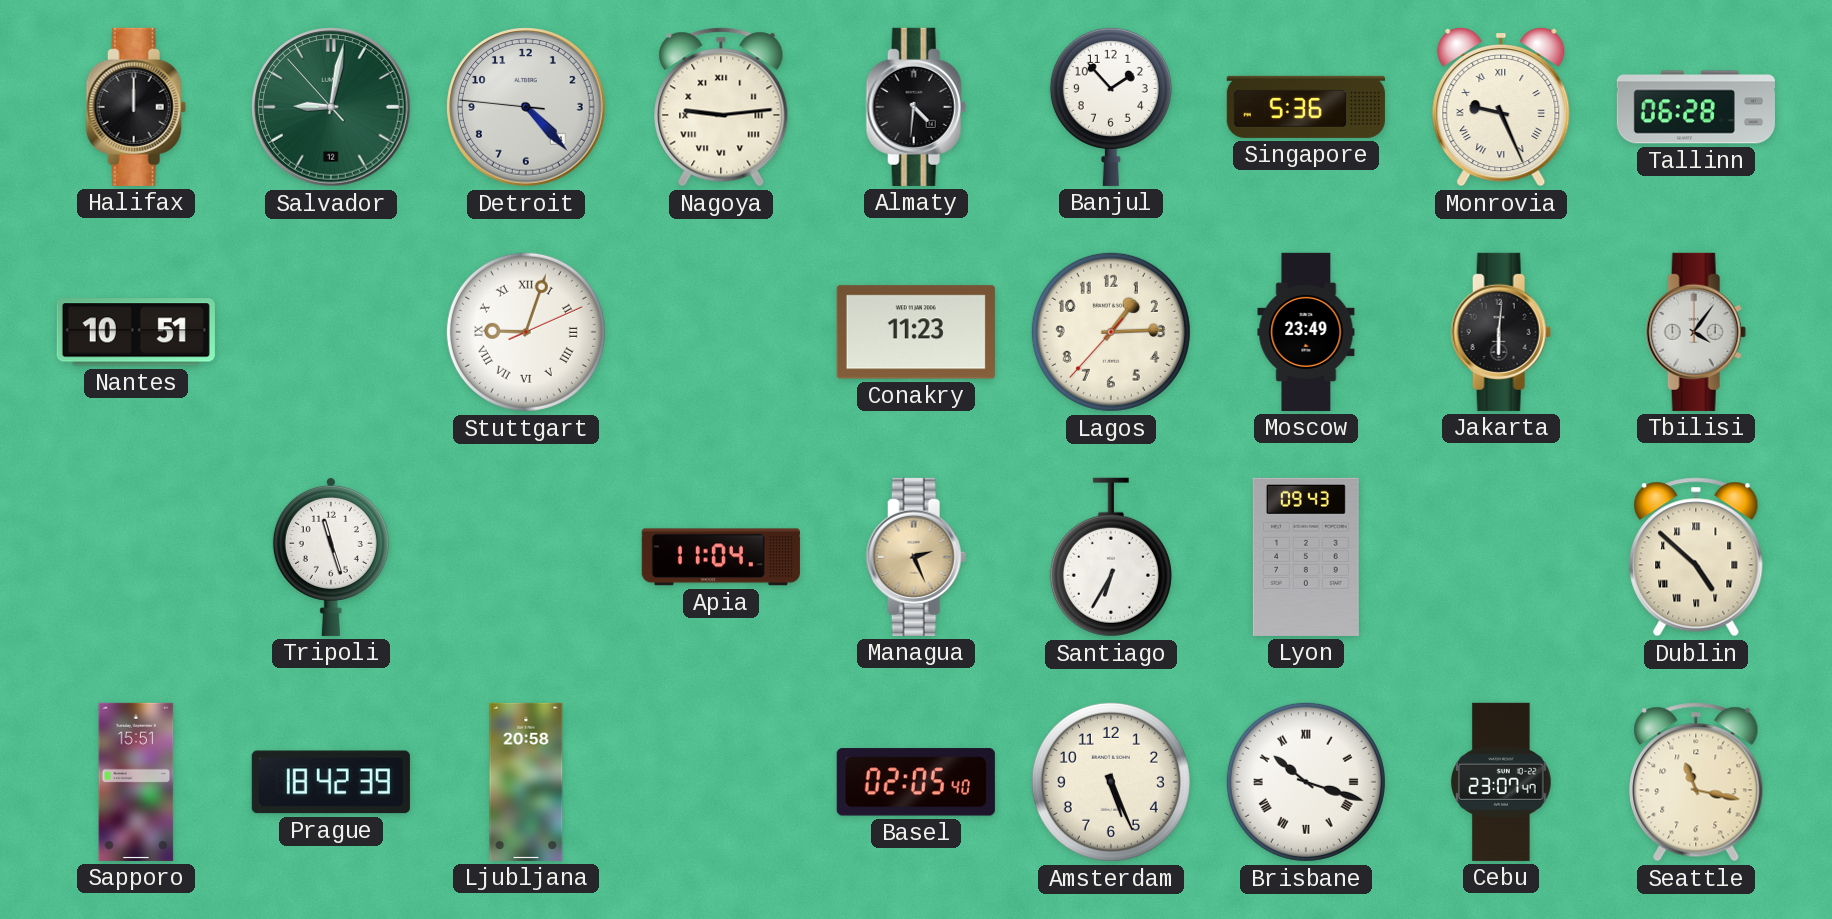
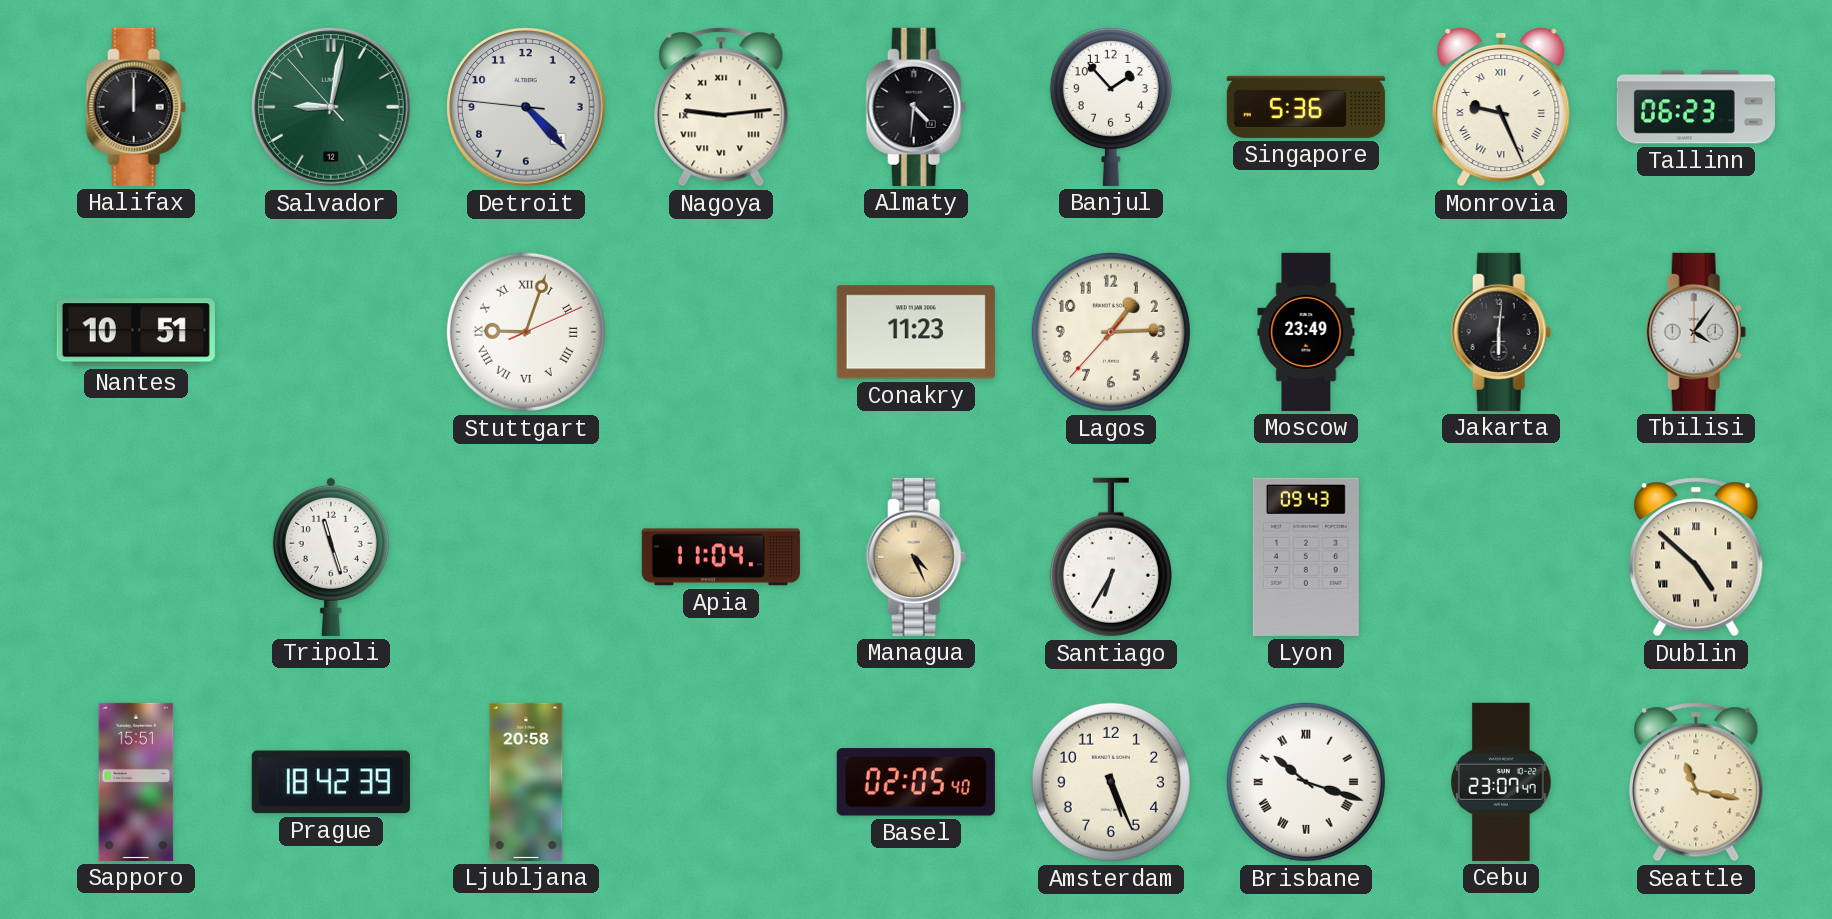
Tallinn: 06:28 -> 06:23 (1696, 107)
Managua: 2:26 -> 4:26 (916, 557)
